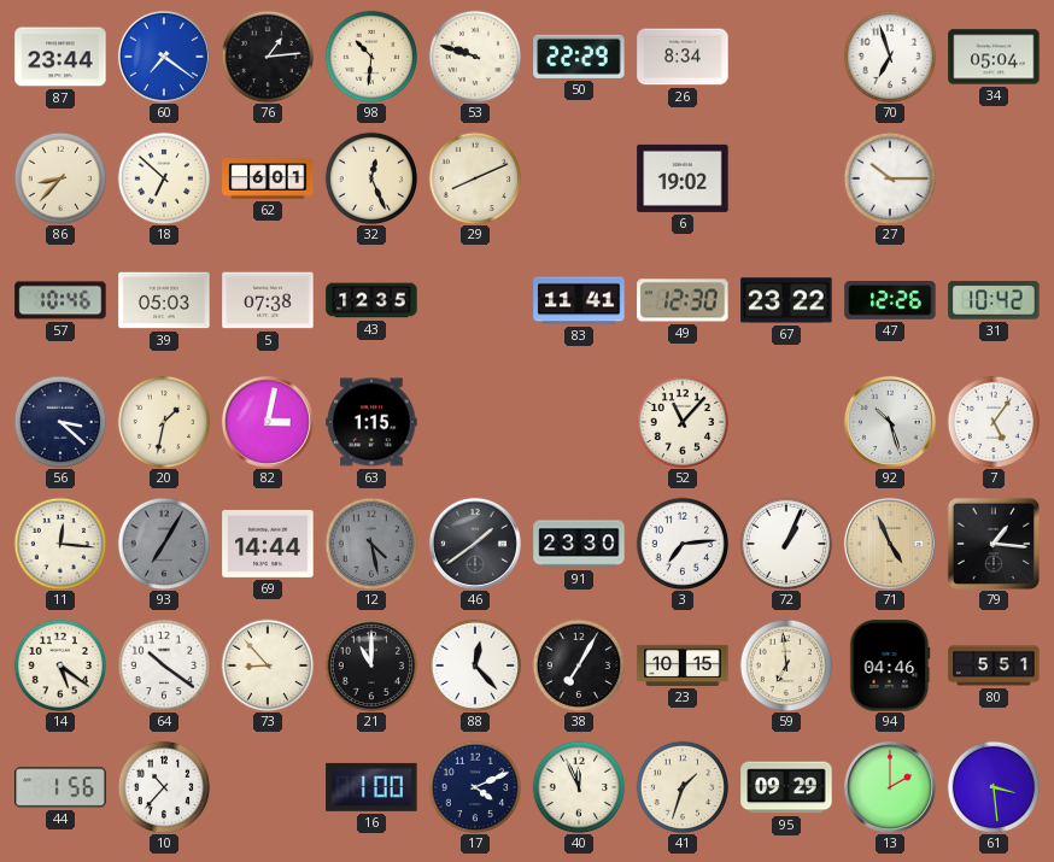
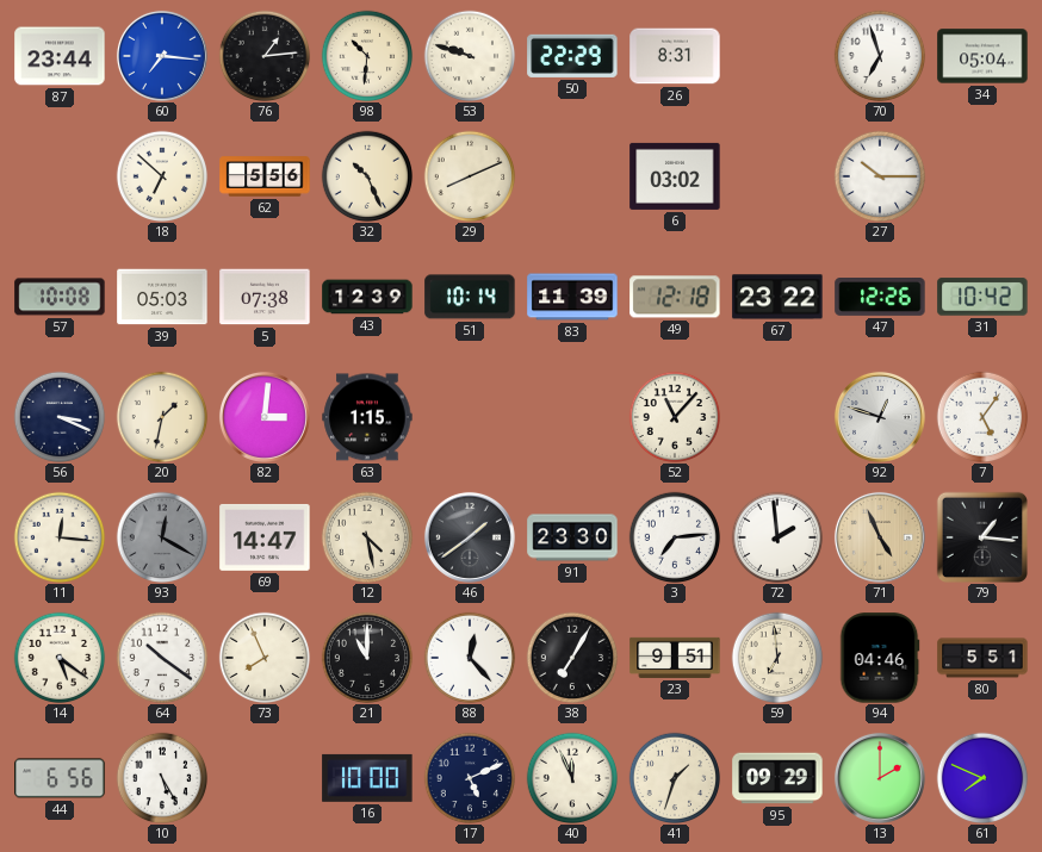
60: 7:21 -> 7:16 (162, 56)
26: 8:34 -> 8:31 (675, 56)
86: 8:37 -> none (60, 178)
62: 6:01 -> 5:56 (265, 176)
32: 12:26 -> 10:26 (367, 176)
6: 19:02 -> 03:02 (675, 176)
57: 10:46 -> 10:08 (60, 297)
43: 12:35 -> 12:39 (367, 297)
51: none -> 10:14 (470, 297)
83: 11:41 -> 11:39 (572, 297)
49: 12:30 -> 12:18 (675, 297)
56: 3:22 -> 3:19 (60, 417)
82: 3:02 -> 3:01 (265, 417)
92: 10:27 -> 12:48 (880, 417)
93: 7:05 -> 12:20 (162, 537)
69: 14:44 -> 14:47 (265, 537)
12 dial: grey -> cream (367, 537)
72: 1:04 -> 1:59 (777, 537)
73: 8:53 -> 7:56 (265, 658)
23: 10:15 -> 9:51 (675, 658)
44: 1:56 -> 6:56 (60, 778)
10: 10:37 -> 5:25 (162, 778)
16: 1:00 -> 10:00 (367, 778)
17: 4:11 -> 5:11 (470, 778)
61: 3:29 -> 7:49 (982, 778)
